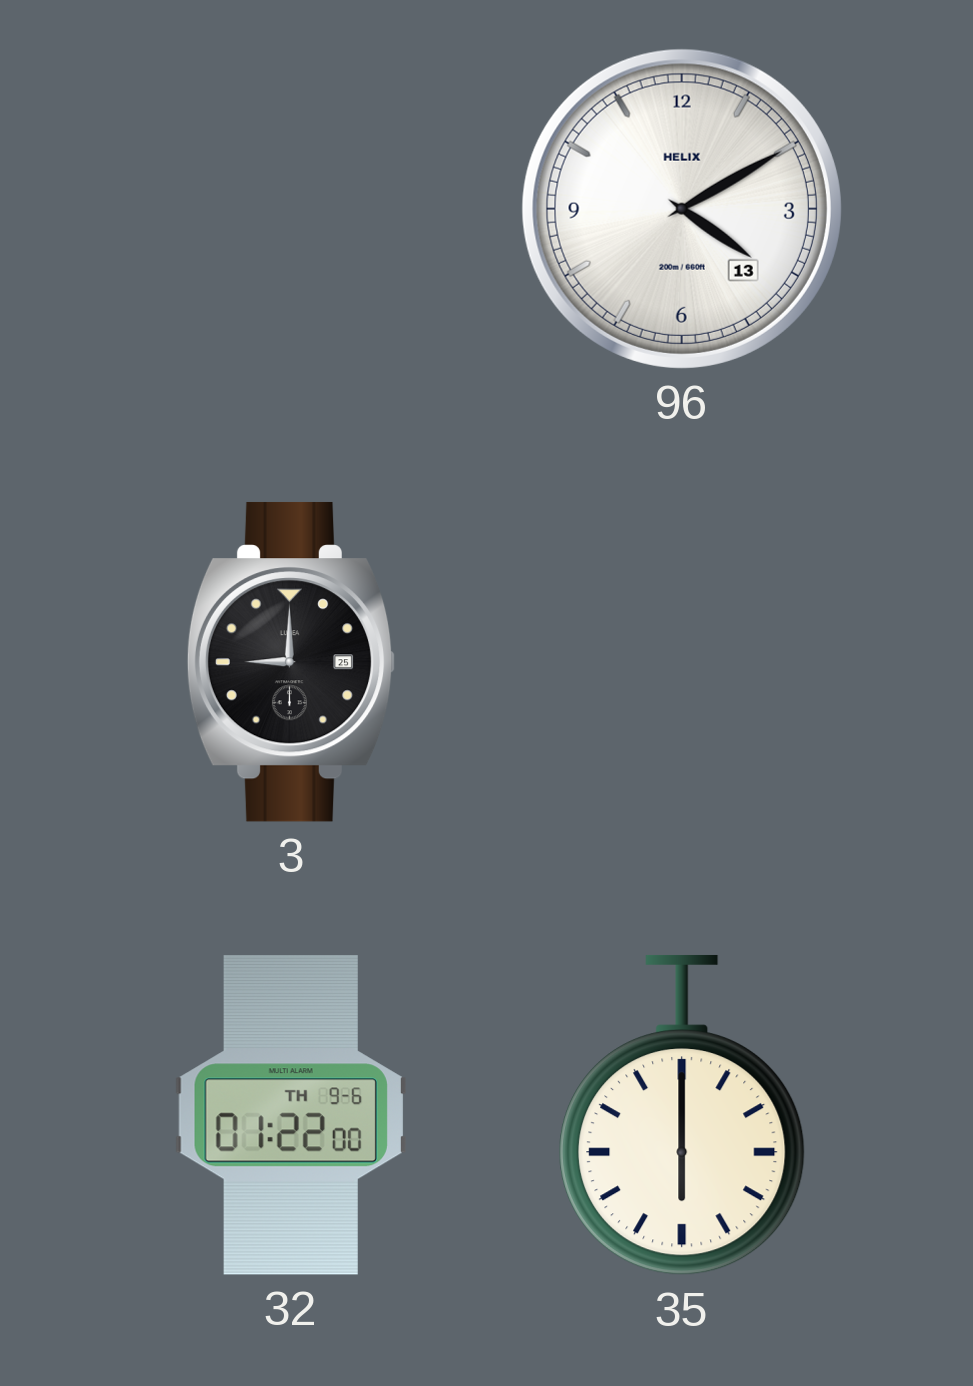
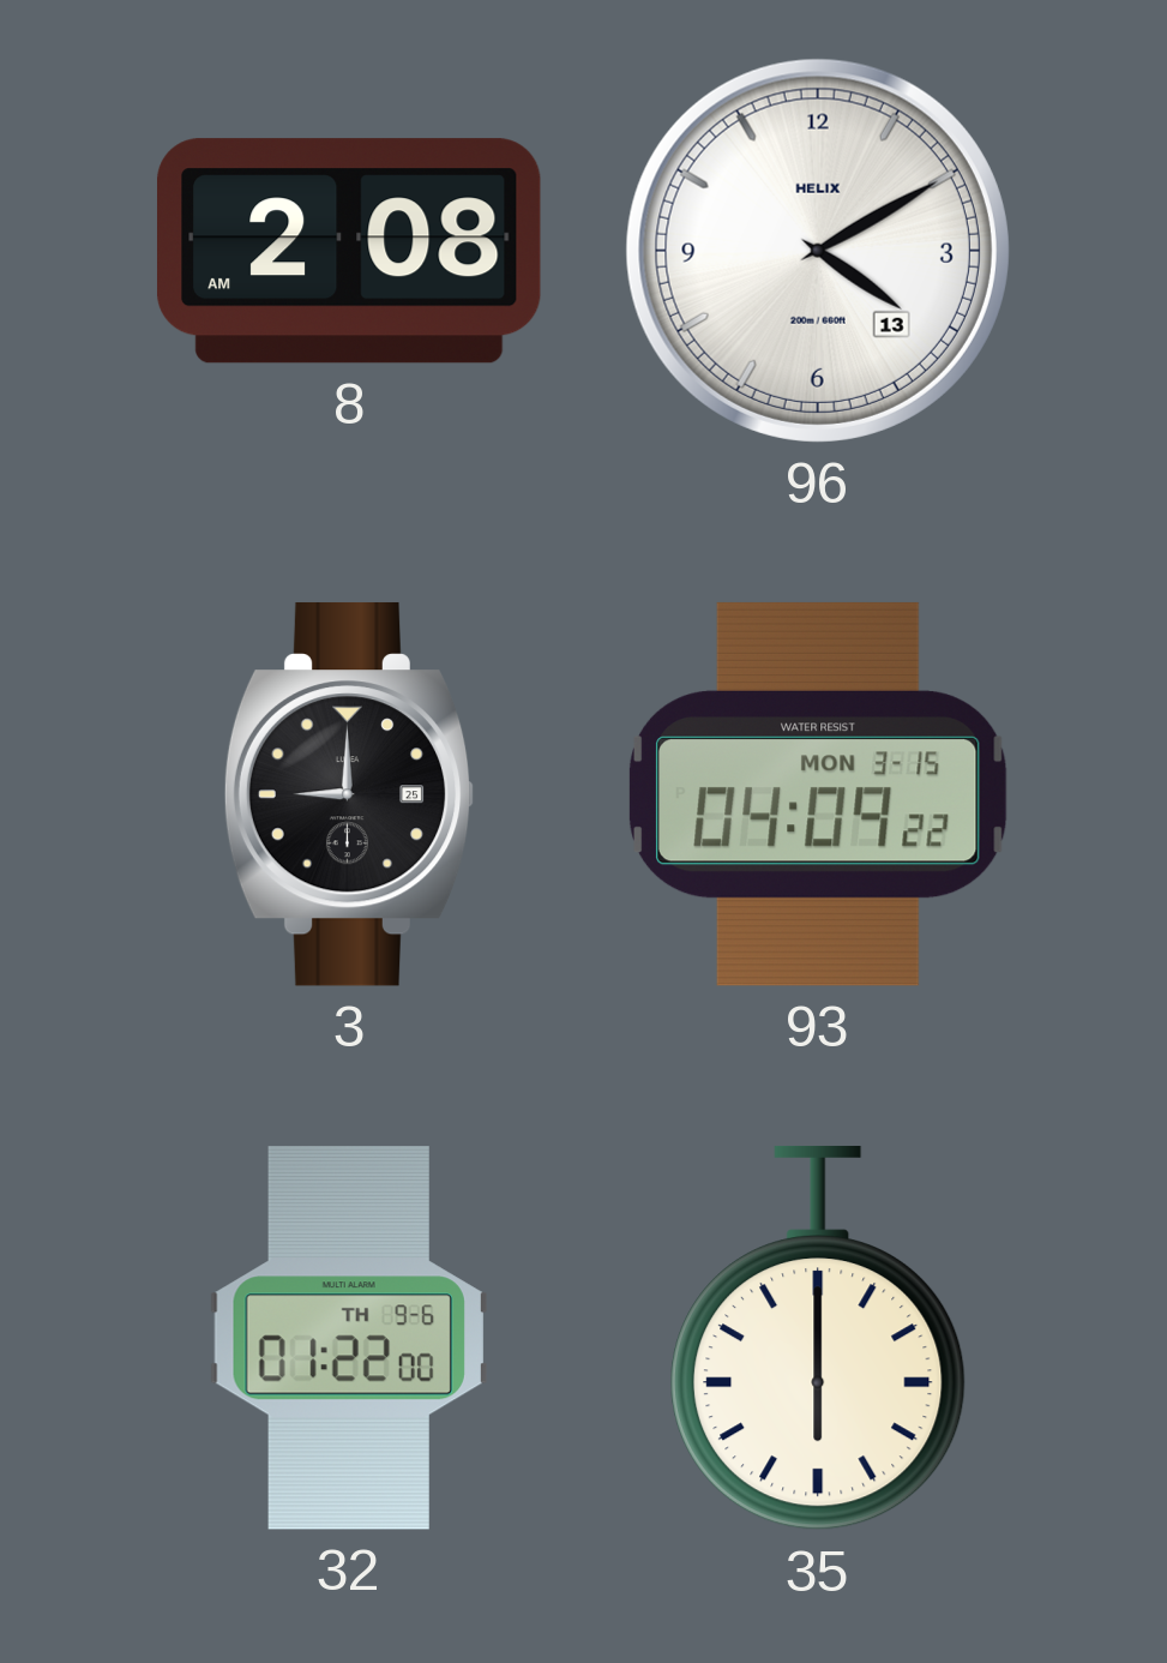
8: none -> 2:08 (349, 251)
93: none -> 04:09 (818, 794)
